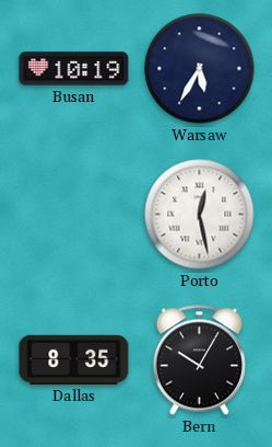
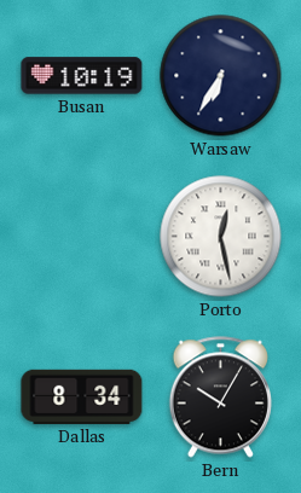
Warsaw: 5:35 -> 6:35 (221, 76)
Dallas: 8:35 -> 8:34 (82, 396)
